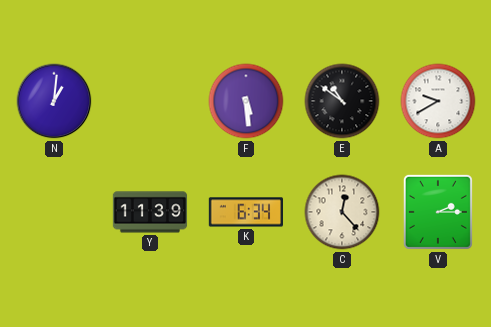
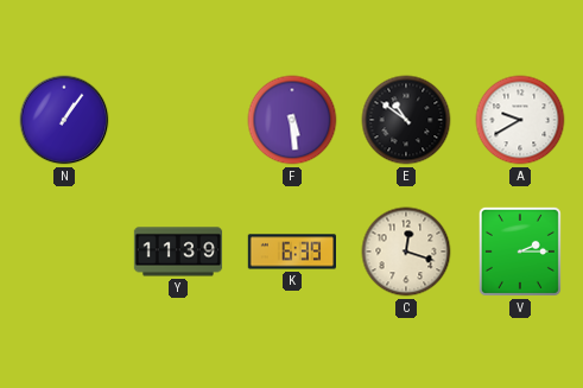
N: 1:01 -> 1:06 (64, 120)
K: 6:34 -> 6:39 (291, 252)
C: 12:23 -> 12:18 (406, 252)
